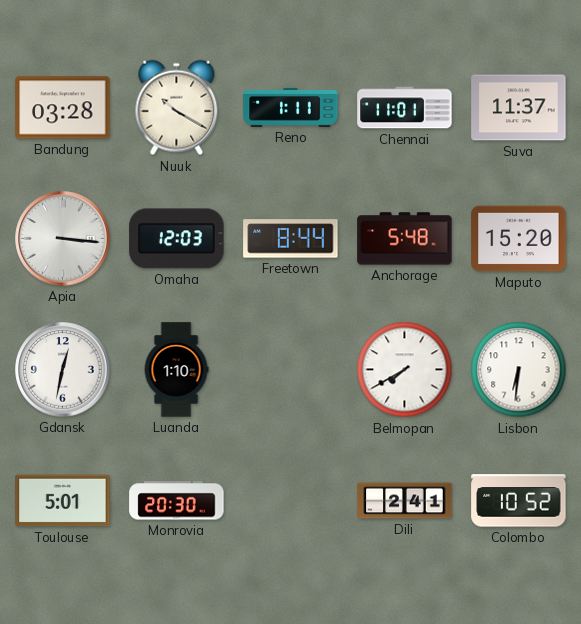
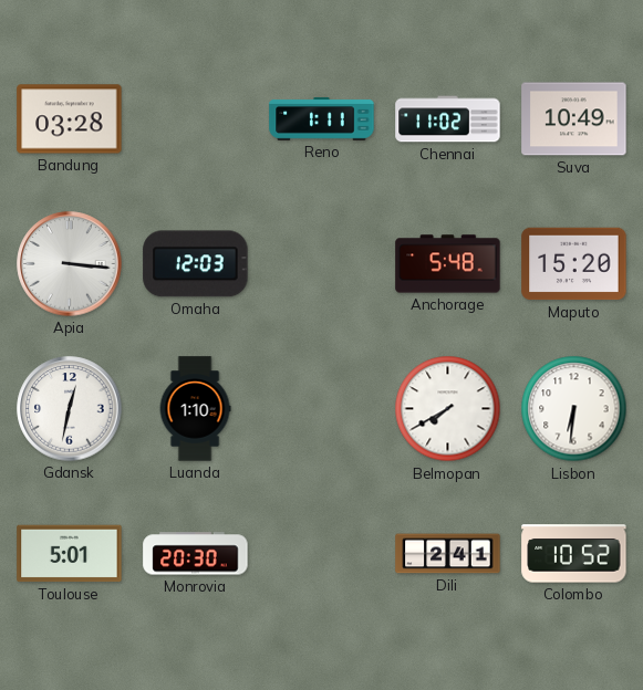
Nuuk: 10:20 -> none (177, 108)
Chennai: 11:01 -> 11:02 (448, 119)
Suva: 11:37 -> 10:49 (574, 119)
Freetown: 8:44 -> none (291, 239)
